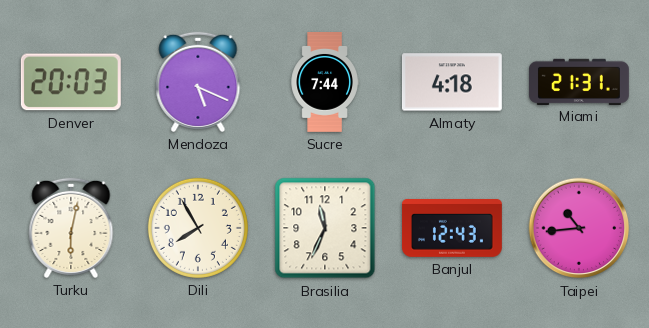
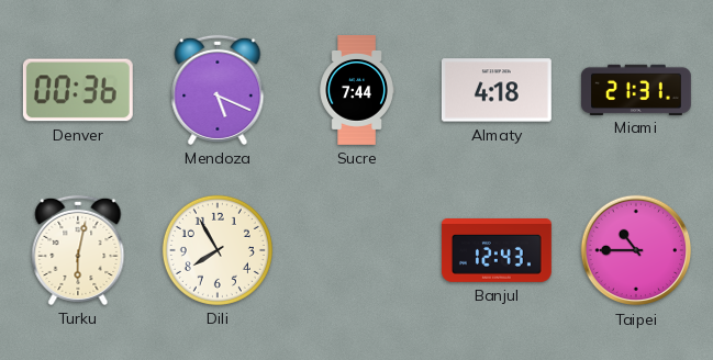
Denver: 20:03 -> 00:36 (78, 90)
Brasilia: 11:34 -> none (325, 228)
Taipei: 10:44 -> 10:45 (636, 250)
